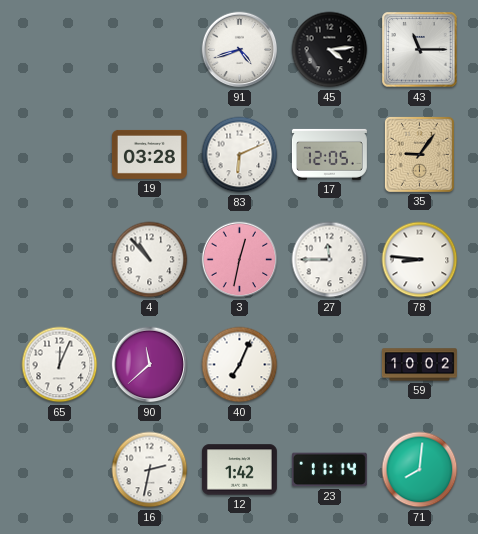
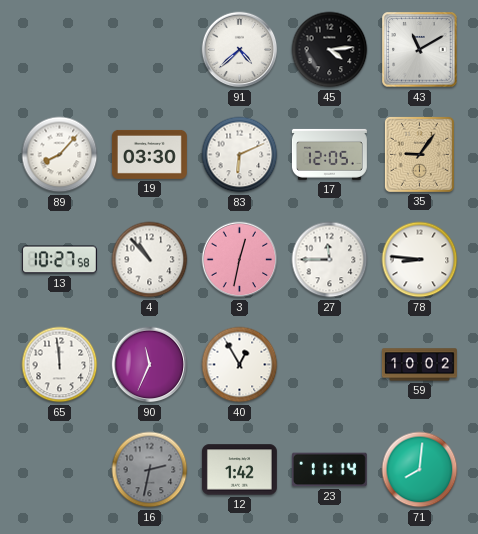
91: 4:42 -> 4:38 (240, 50)
43: 11:15 -> 11:10 (420, 50)
89: none -> 8:07 (60, 155)
19: 03:28 -> 03:30 (149, 154)
13: none -> 10:27 (59, 260)
65: 12:04 -> 11:59 (60, 365)
90: 11:38 -> 11:34 (150, 365)
40: 7:04 -> 12:55 (240, 365)
16 dial: white -> grey (150, 470)
